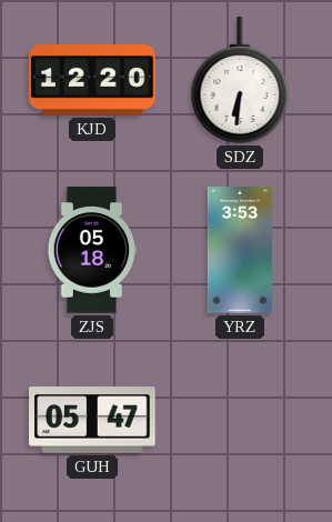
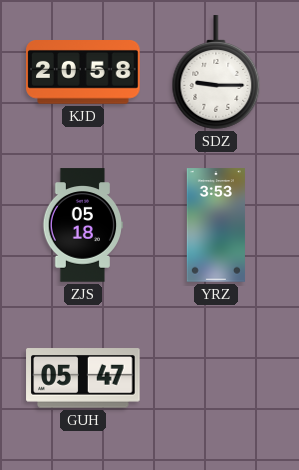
KJD: 12:20 -> 20:58 (83, 73)
SDZ: 6:31 -> 9:15 (216, 72)
